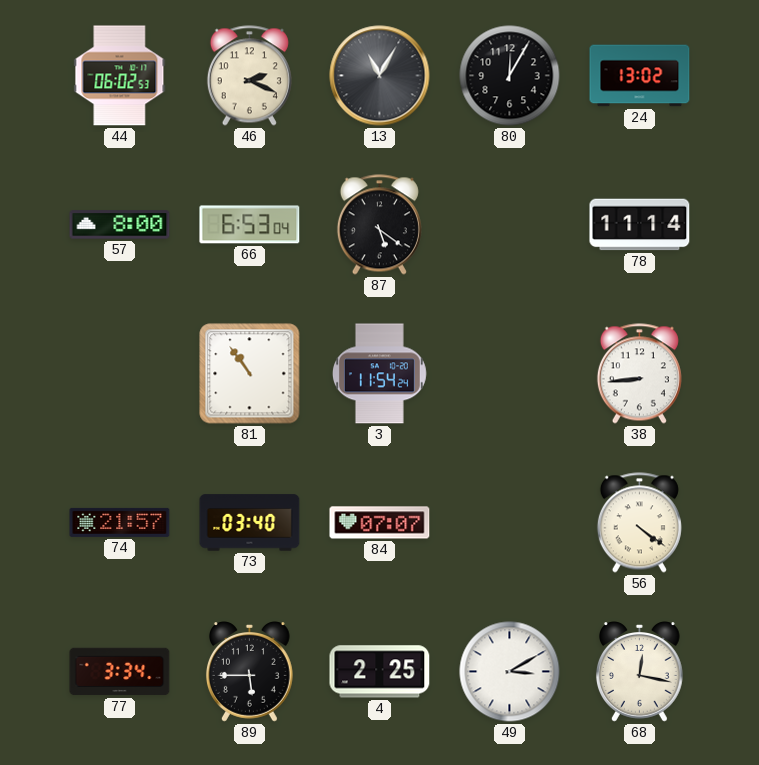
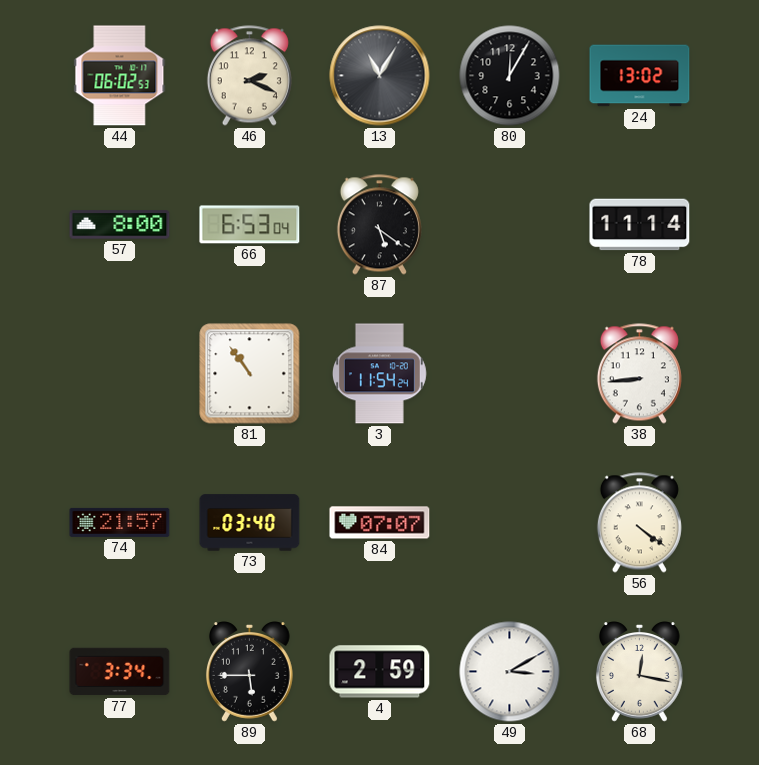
4: 2:25 -> 2:59 (380, 672)
